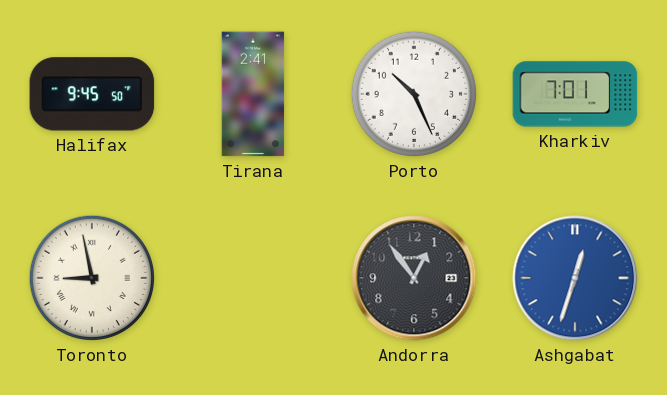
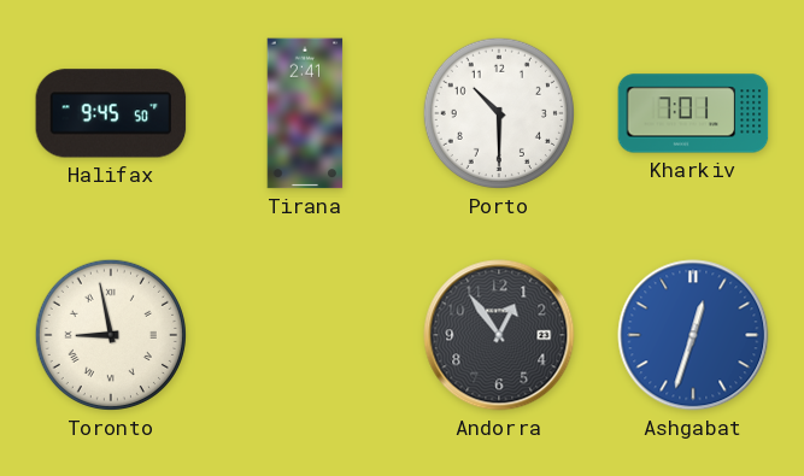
Porto: 10:26 -> 10:30 (499, 113)
